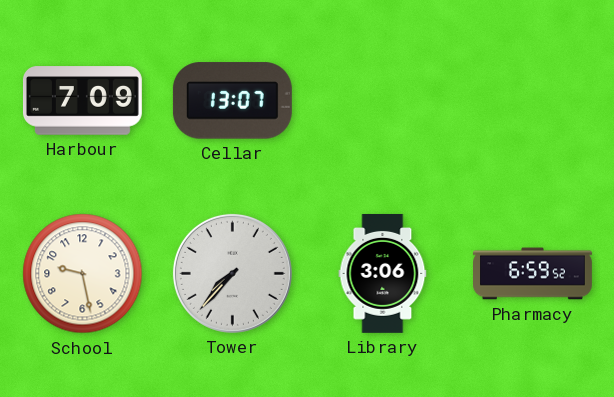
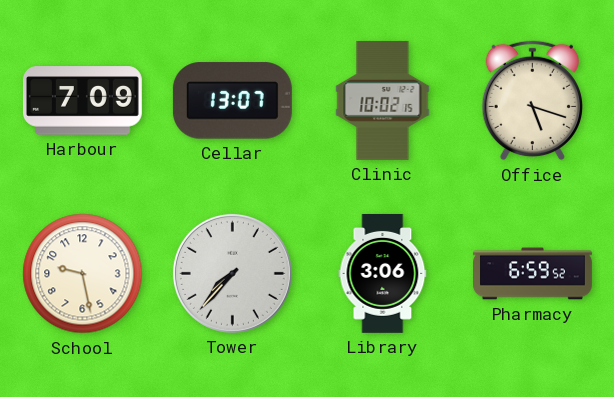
Clinic: none -> 10:02 (383, 100)
Office: none -> 5:18 (532, 101)
